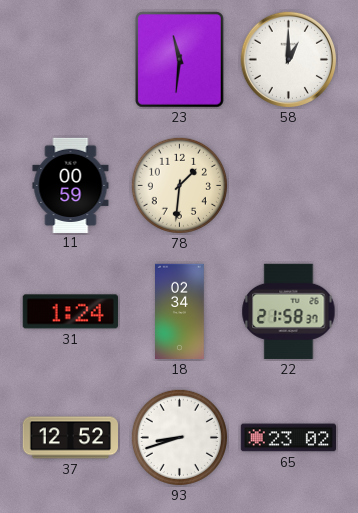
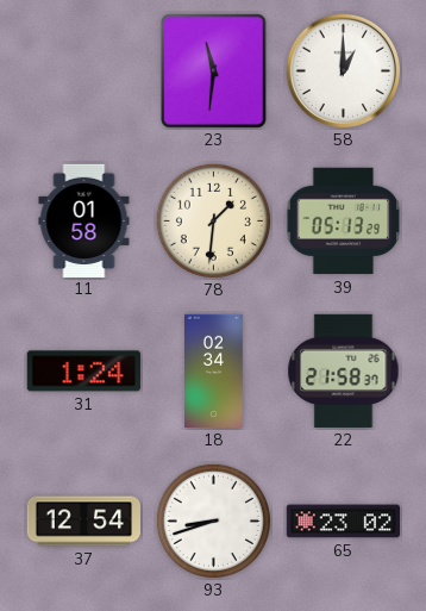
11: 00:59 -> 01:58 (84, 220)
39: none -> 05:13 (344, 222)
37: 12:52 -> 12:54 (83, 522)
